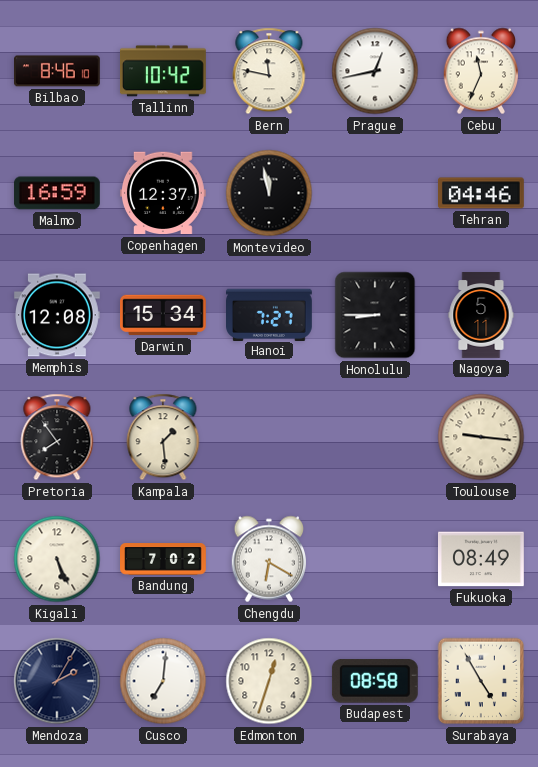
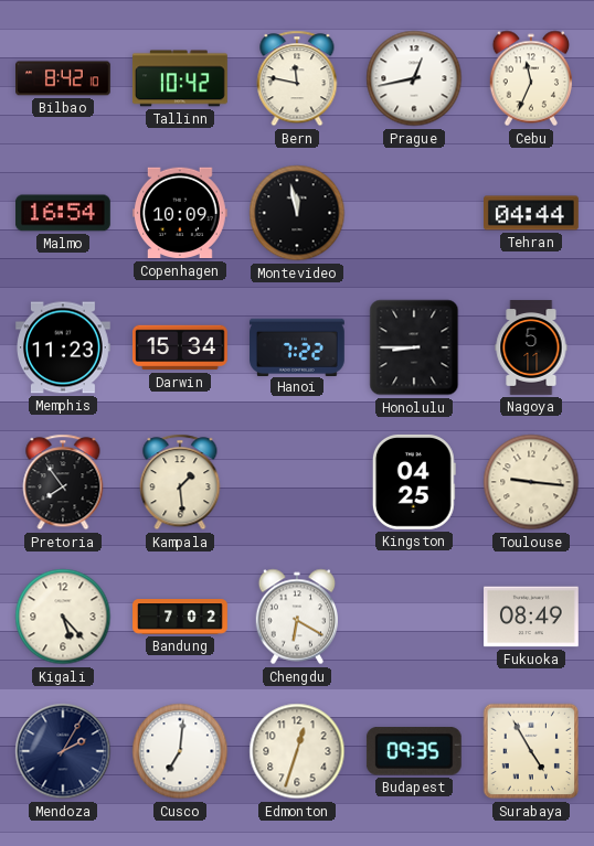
Bilbao: 8:46 -> 8:42 (64, 78)
Malmo: 16:59 -> 16:54 (64, 213)
Copenhagen: 12:37 -> 10:09 (180, 213)
Tehran: 04:46 -> 04:44 (532, 213)
Memphis: 12:08 -> 11:23 (64, 347)
Hanoi: 7:27 -> 7:22 (298, 346)
Kingston: none -> 04:25 (414, 482)
Kigali: 5:26 -> 5:23 (63, 617)
Budapest: 08:58 -> 09:35 (414, 751)
